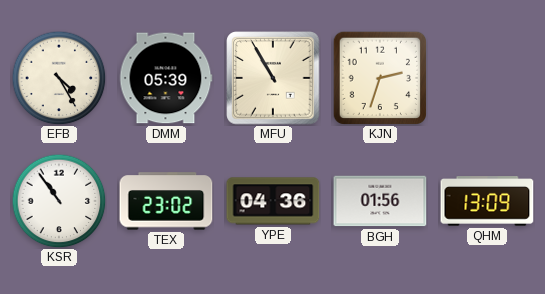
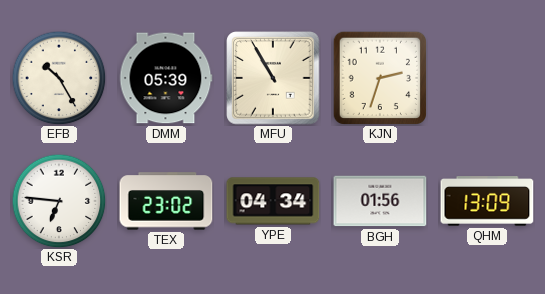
EFB: 4:25 -> 10:25 (59, 78)
KSR: 10:54 -> 6:46 (59, 201)
YPE: 04:36 -> 04:34 (273, 201)
